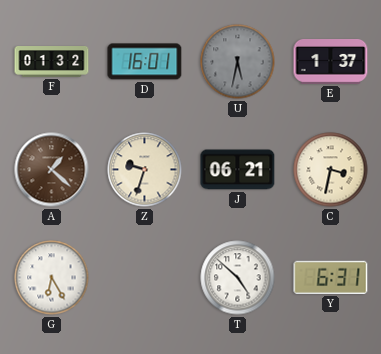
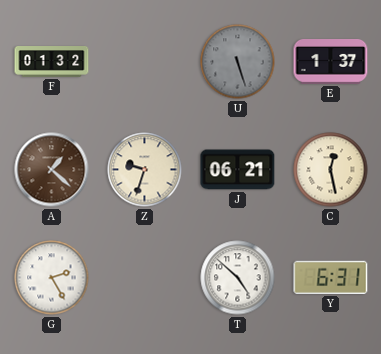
D: 16:01 -> none (145, 62)
U: 5:32 -> 5:27 (238, 62)
C: 3:32 -> 12:28 (331, 170)
G: 6:25 -> 2:25 (52, 278)
